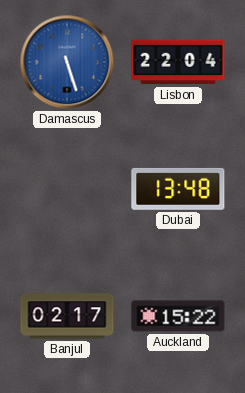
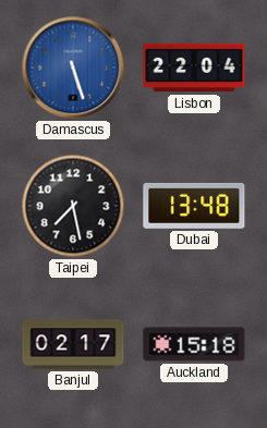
Taipei: none -> 7:28 (73, 206)
Auckland: 15:22 -> 15:18 (194, 344)
